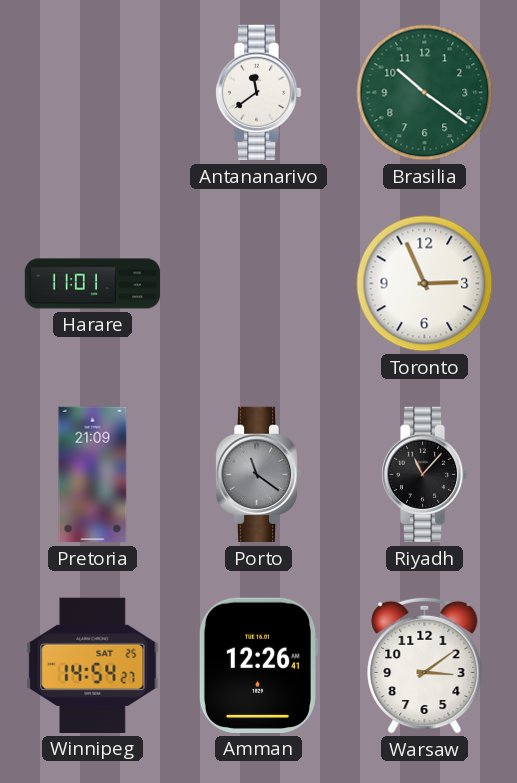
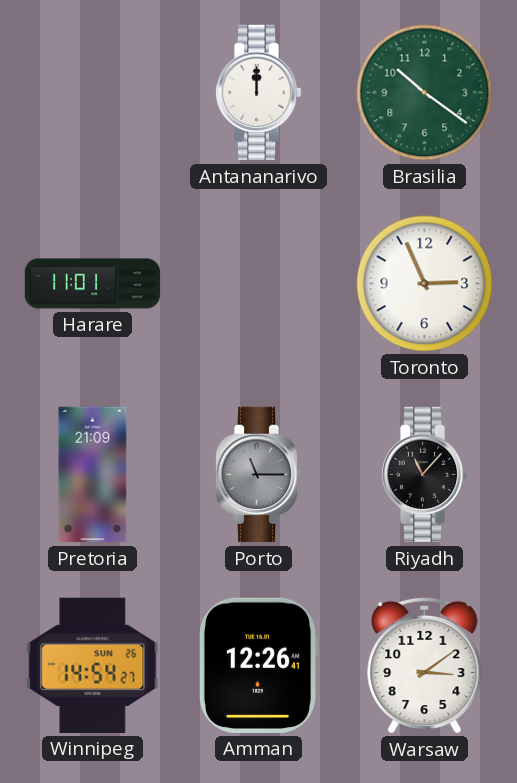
Antananarivo: 11:39 -> 12:00 (258, 93)
Porto: 11:21 -> 11:15 (258, 475)
Winnipeg date: SAT 25 -> SUN 26 (93, 665)
